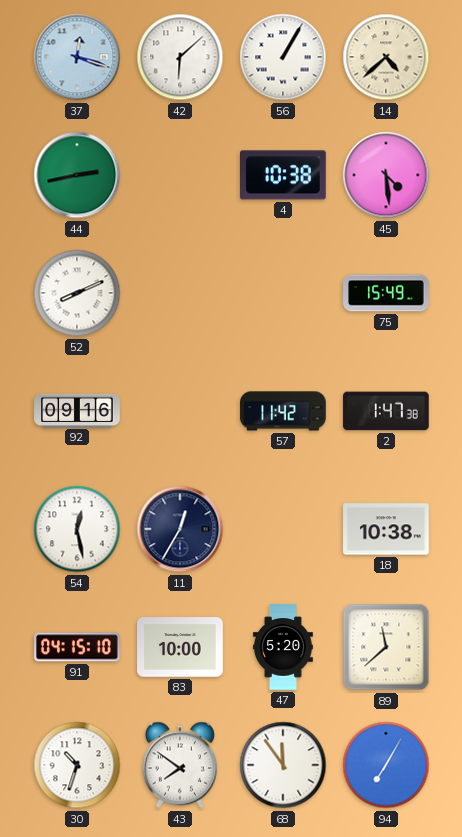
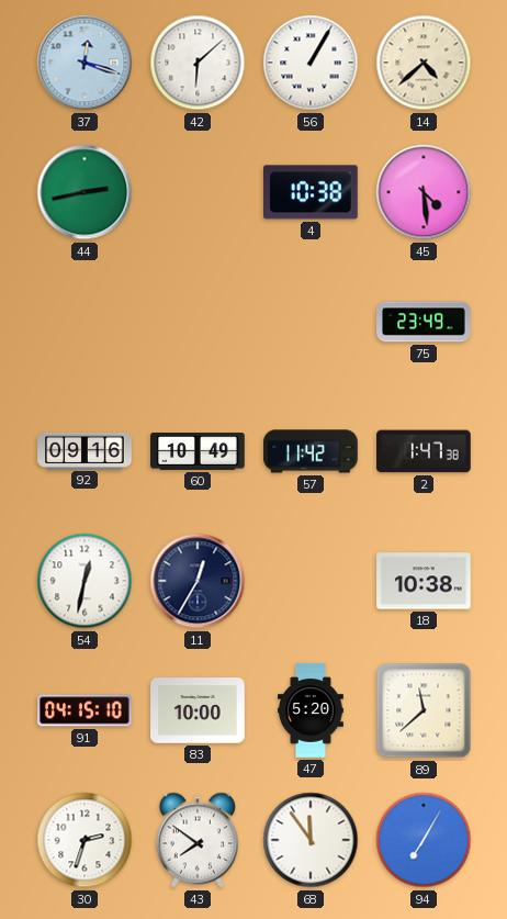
52: 8:11 -> none (77, 293)
75: 15:49 -> 23:49 (424, 322)
60: none -> 10:49 (198, 451)
54: 12:28 -> 12:32 (84, 581)
30: 10:33 -> 2:33 (84, 840)
